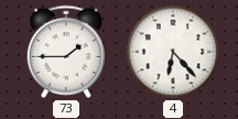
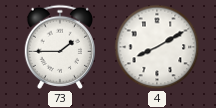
4: 6:23 -> 8:10 (157, 47)
